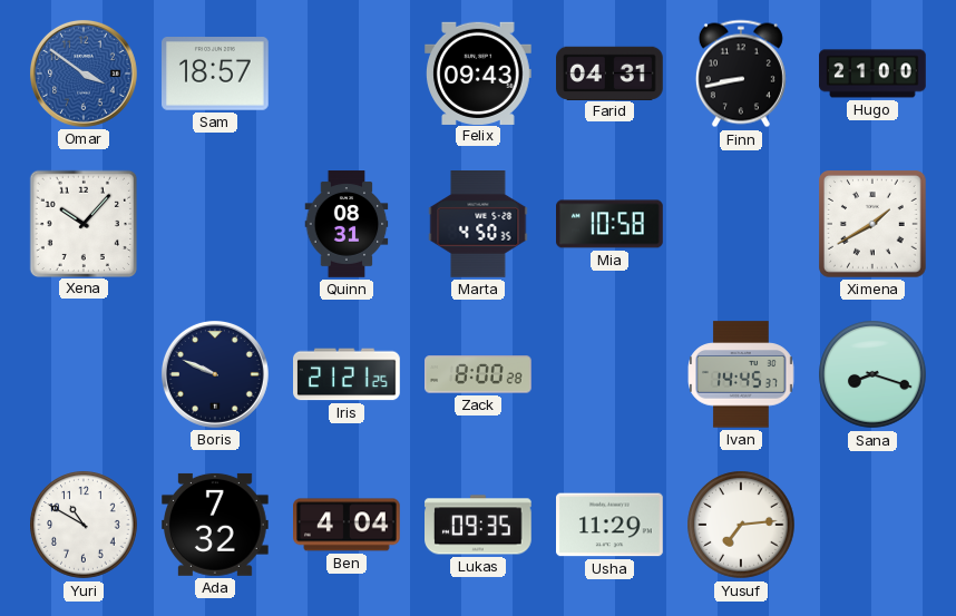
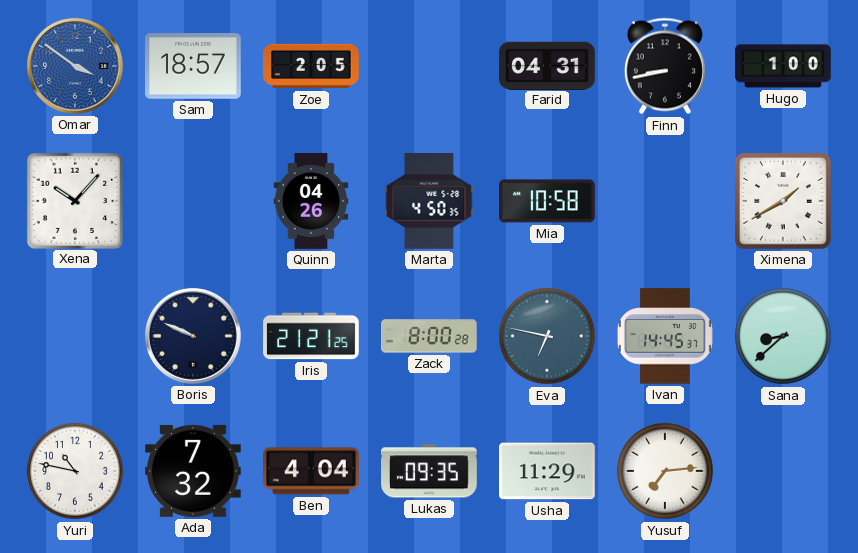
Zoe: none -> 2:05 (311, 66)
Felix: 09:43 -> none (479, 72)
Hugo: 21:00 -> 1:00 (783, 66)
Quinn: 08:31 -> 04:26 (311, 201)
Eva: none -> 6:47 (547, 336)
Sana: 8:18 -> 8:38 (783, 336)
Yuri: 10:50 -> 10:47 (75, 471)
